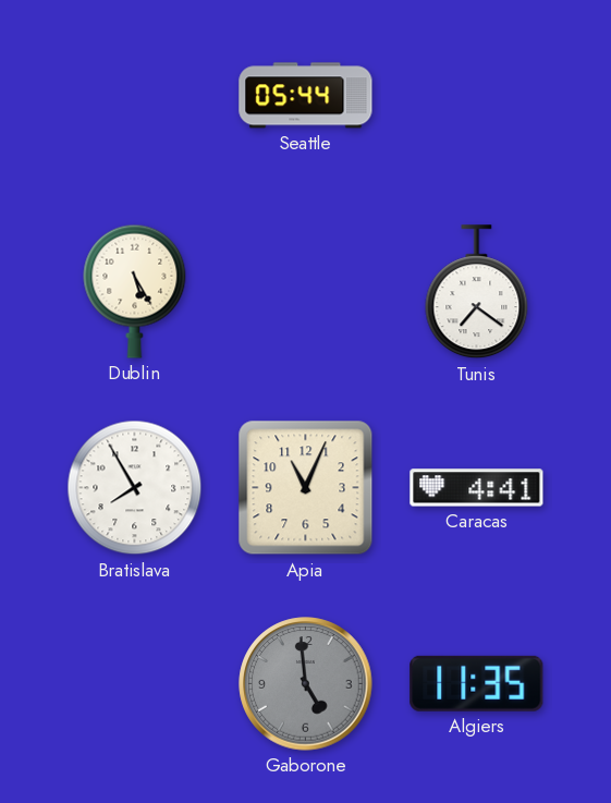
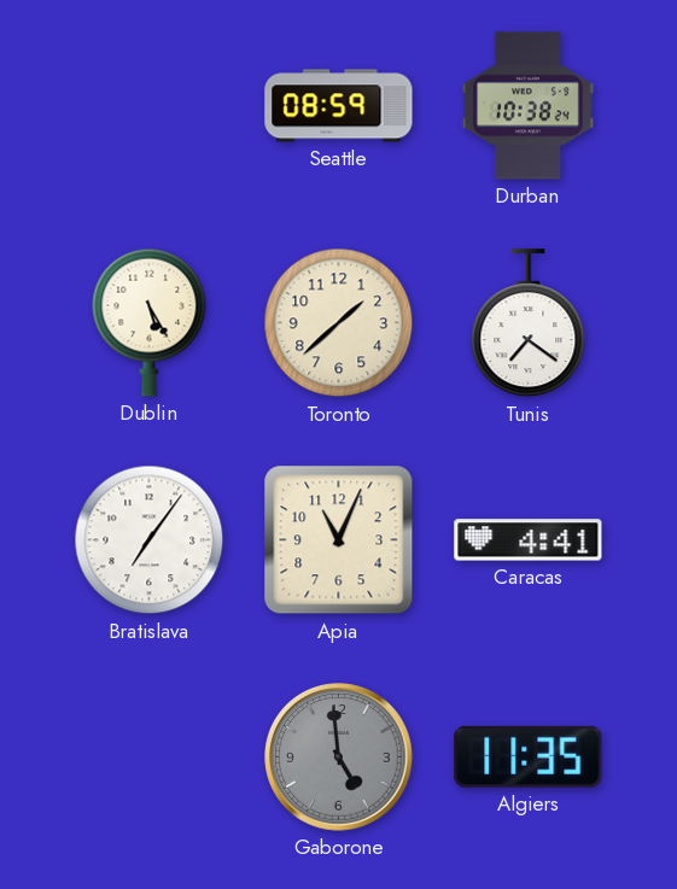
Seattle: 05:44 -> 08:59 (339, 106)
Durban: none -> 10:38 (529, 106)
Toronto: none -> 1:38 (339, 323)
Bratislava: 7:55 -> 7:06 (150, 540)
